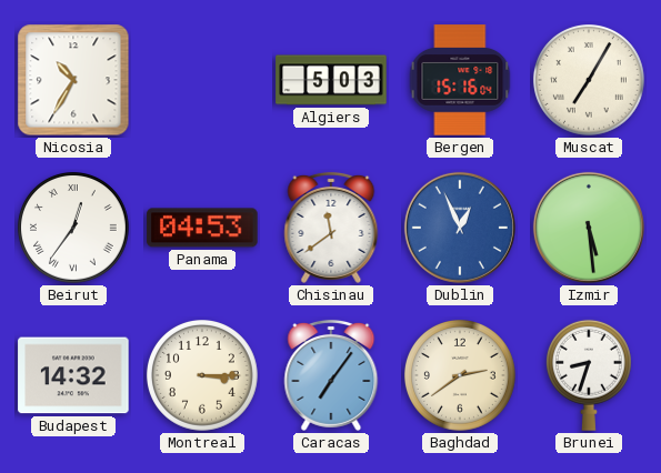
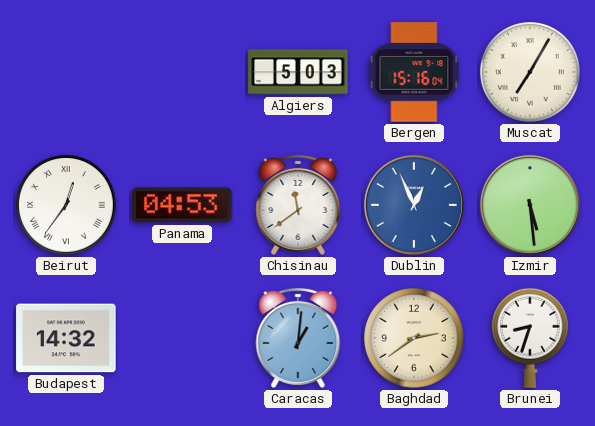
Nicosia: 10:35 -> none (73, 80)
Montreal: 3:15 -> none (202, 376)
Caracas: 7:06 -> 1:01 (298, 338)
